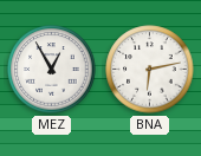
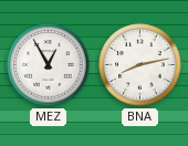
BNA: 6:13 -> 8:13 (140, 65)
